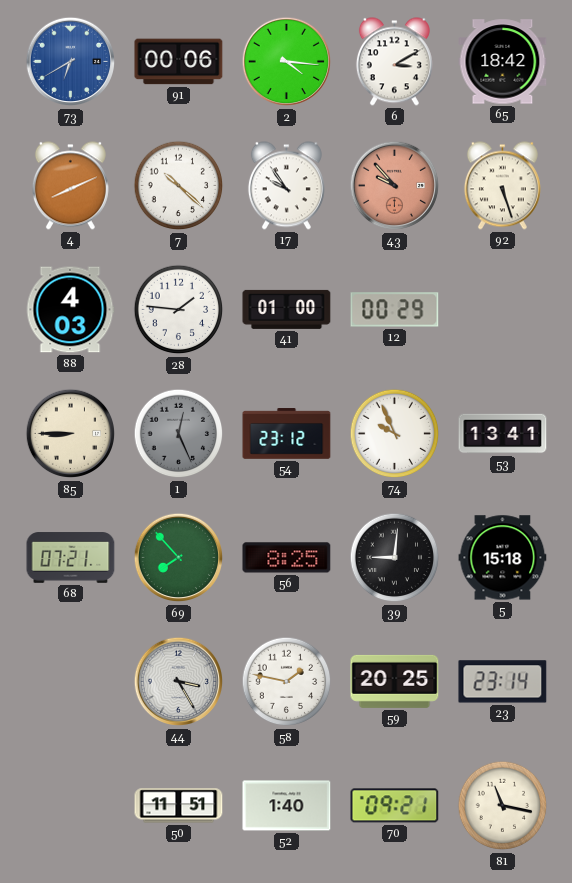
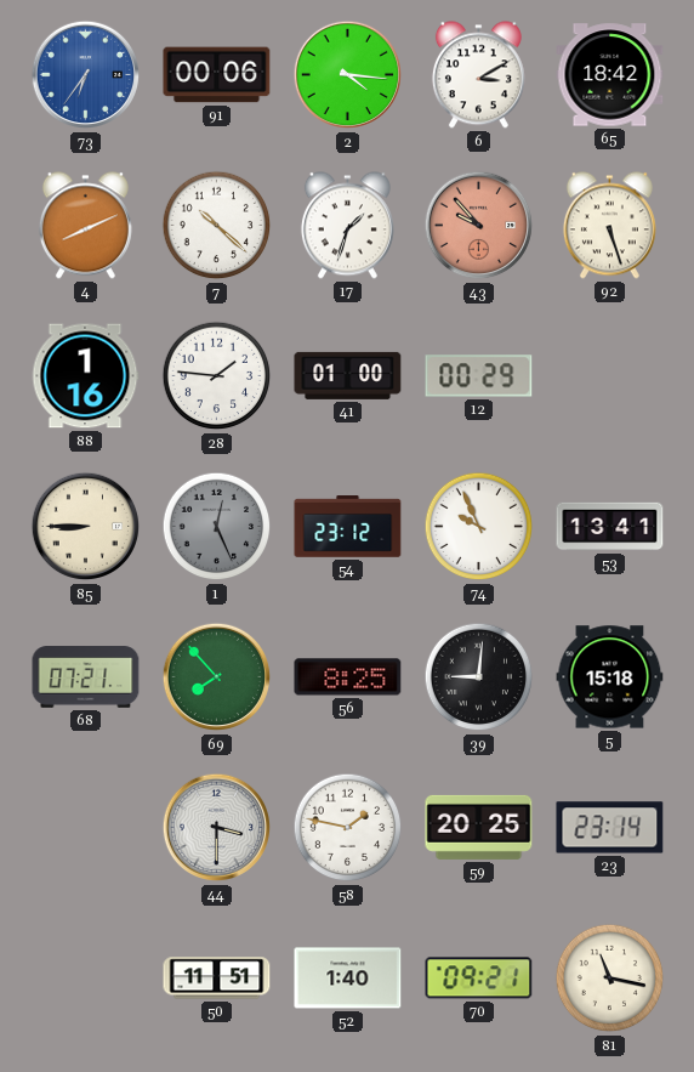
73: 6:40 -> 6:36 (86, 75)
17: 9:54 -> 1:33 (347, 226)
88: 4:03 -> 1:16 (85, 376)
44: 3:25 -> 3:30 (217, 828)
